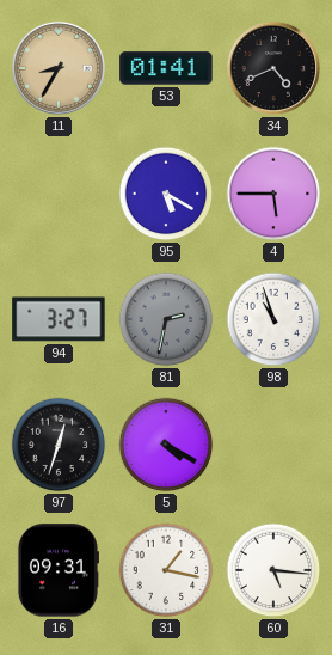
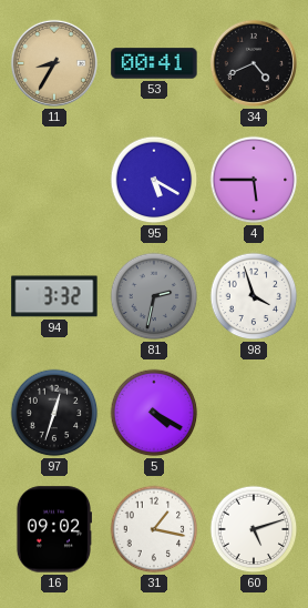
53: 01:41 -> 00:41 (154, 63)
94: 3:27 -> 3:32 (54, 296)
98: 10:57 -> 3:57 (254, 296)
16: 09:31 -> 09:02 (53, 529)
60: 5:16 -> 5:12 (254, 529)
